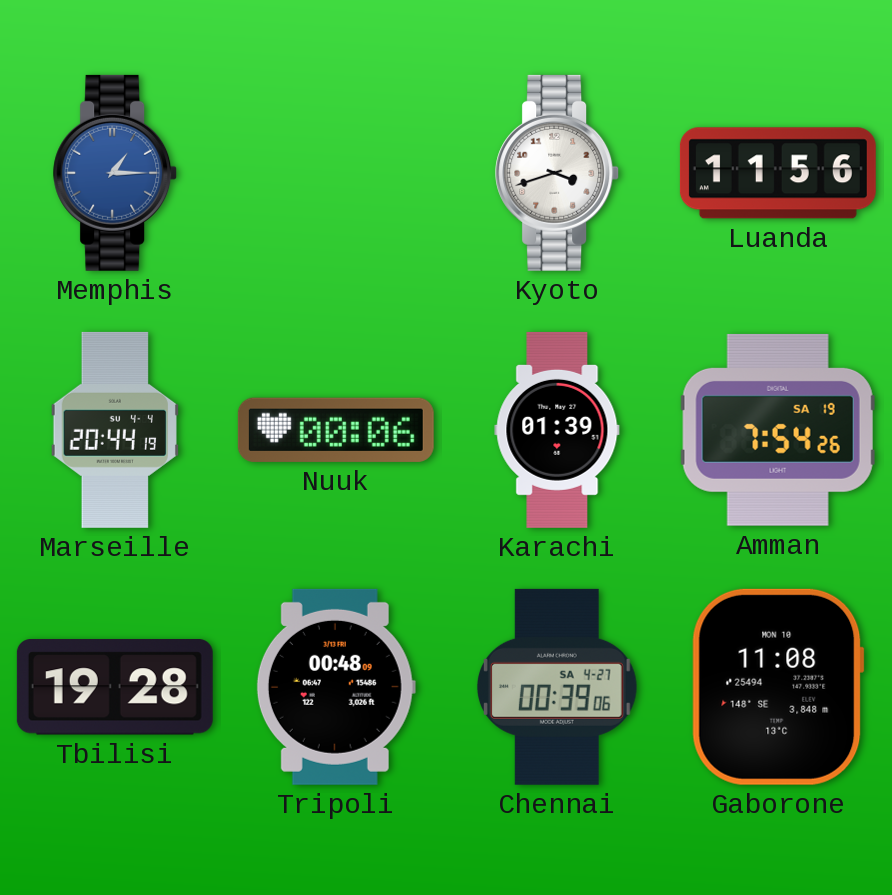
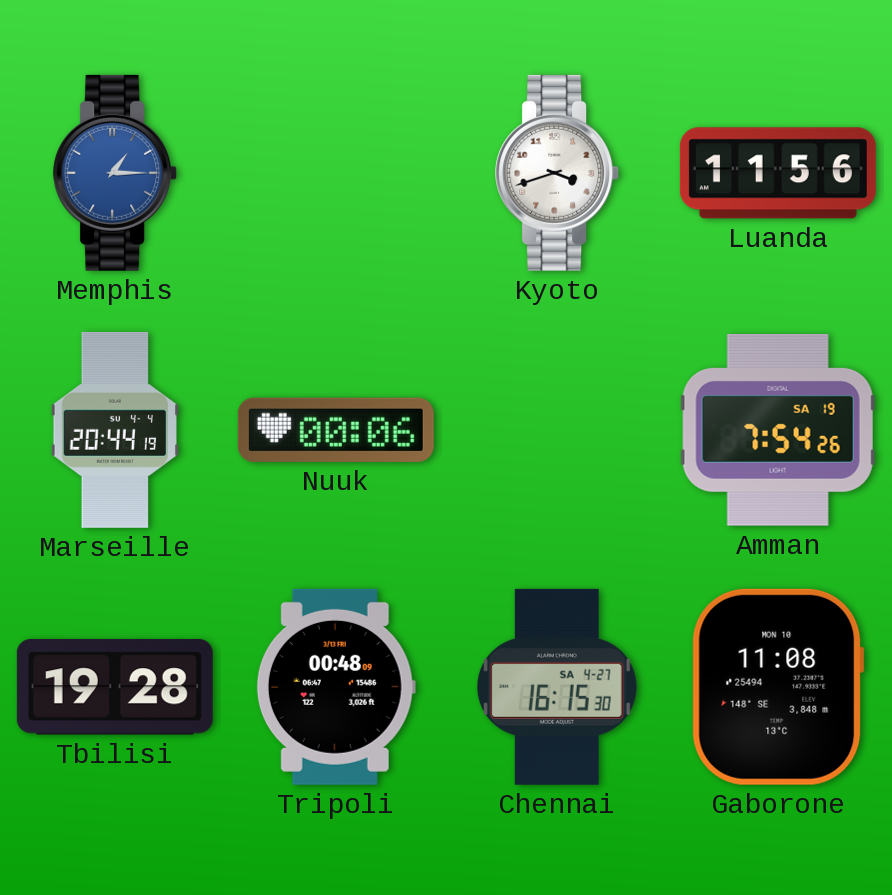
Karachi: 01:39 -> none (557, 430)
Chennai: 00:39 -> 16:15 (557, 687)
